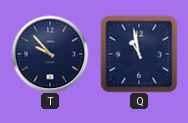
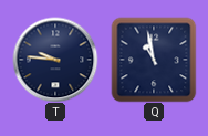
T: 9:53 -> 9:46 (55, 60)
